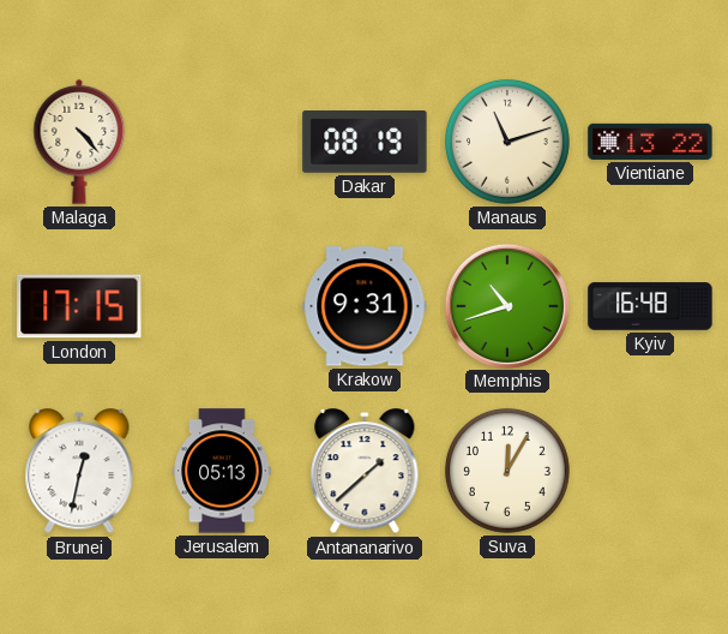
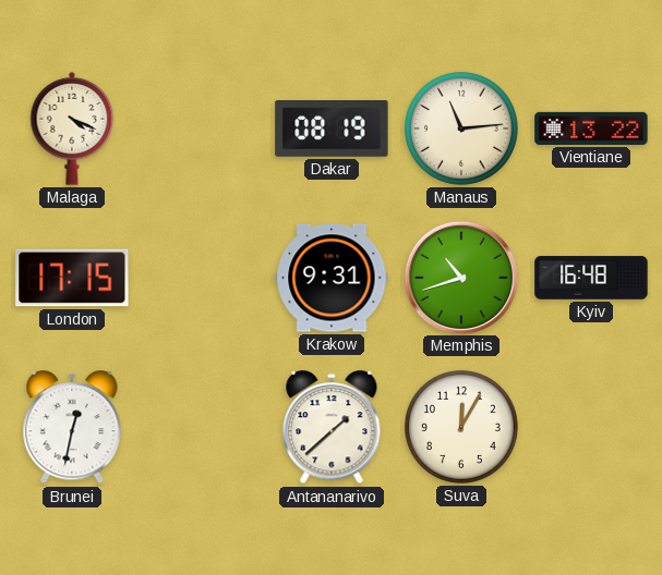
Malaga: 4:23 -> 4:19 (72, 129)
Manaus: 11:12 -> 11:14 (461, 129)
Jerusalem: 05:13 -> none (222, 471)
